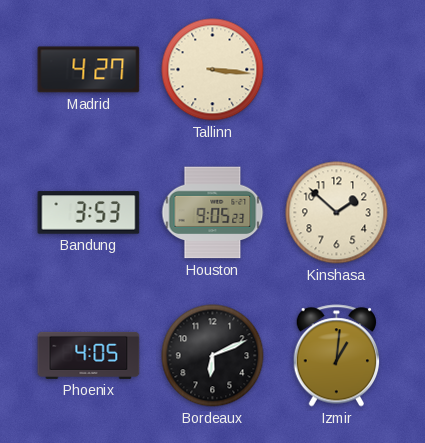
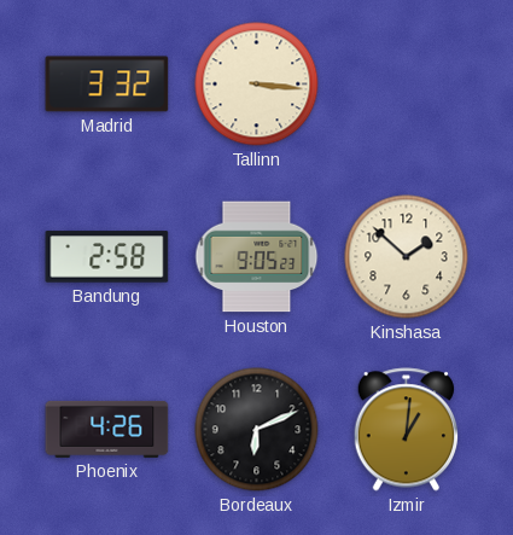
Madrid: 4:27 -> 3:32 (107, 85)
Bandung: 3:53 -> 2:58 (107, 257)
Phoenix: 4:05 -> 4:26 (107, 429)
